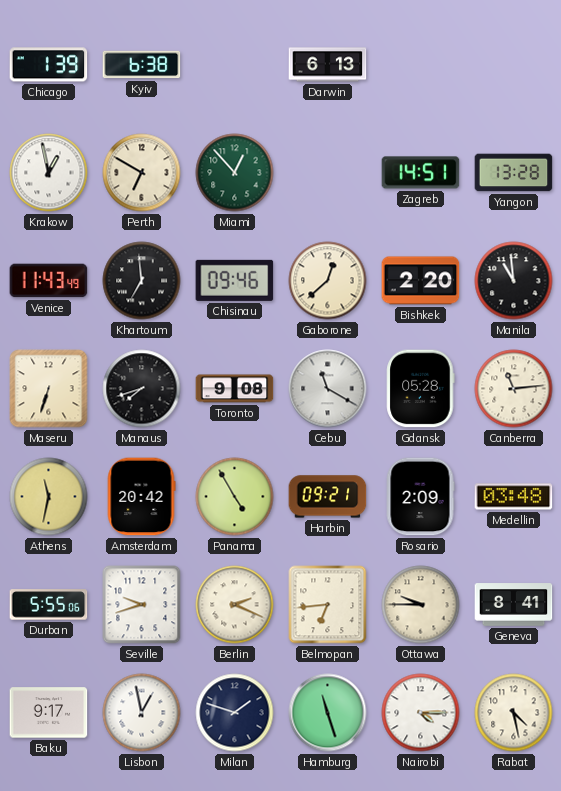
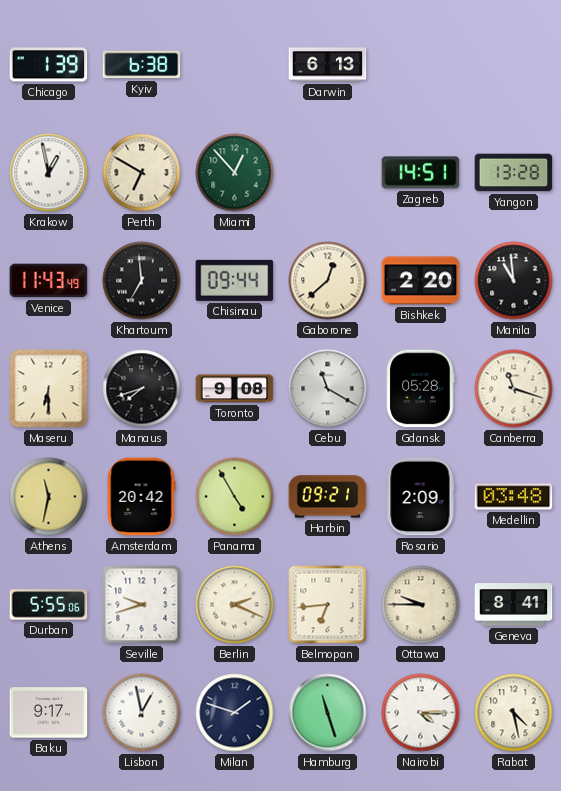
Chisinau: 09:46 -> 09:44 (235, 280)
Maseru: 6:33 -> 6:30 (49, 389)
Canberra: 11:14 -> 11:18 (514, 389)
